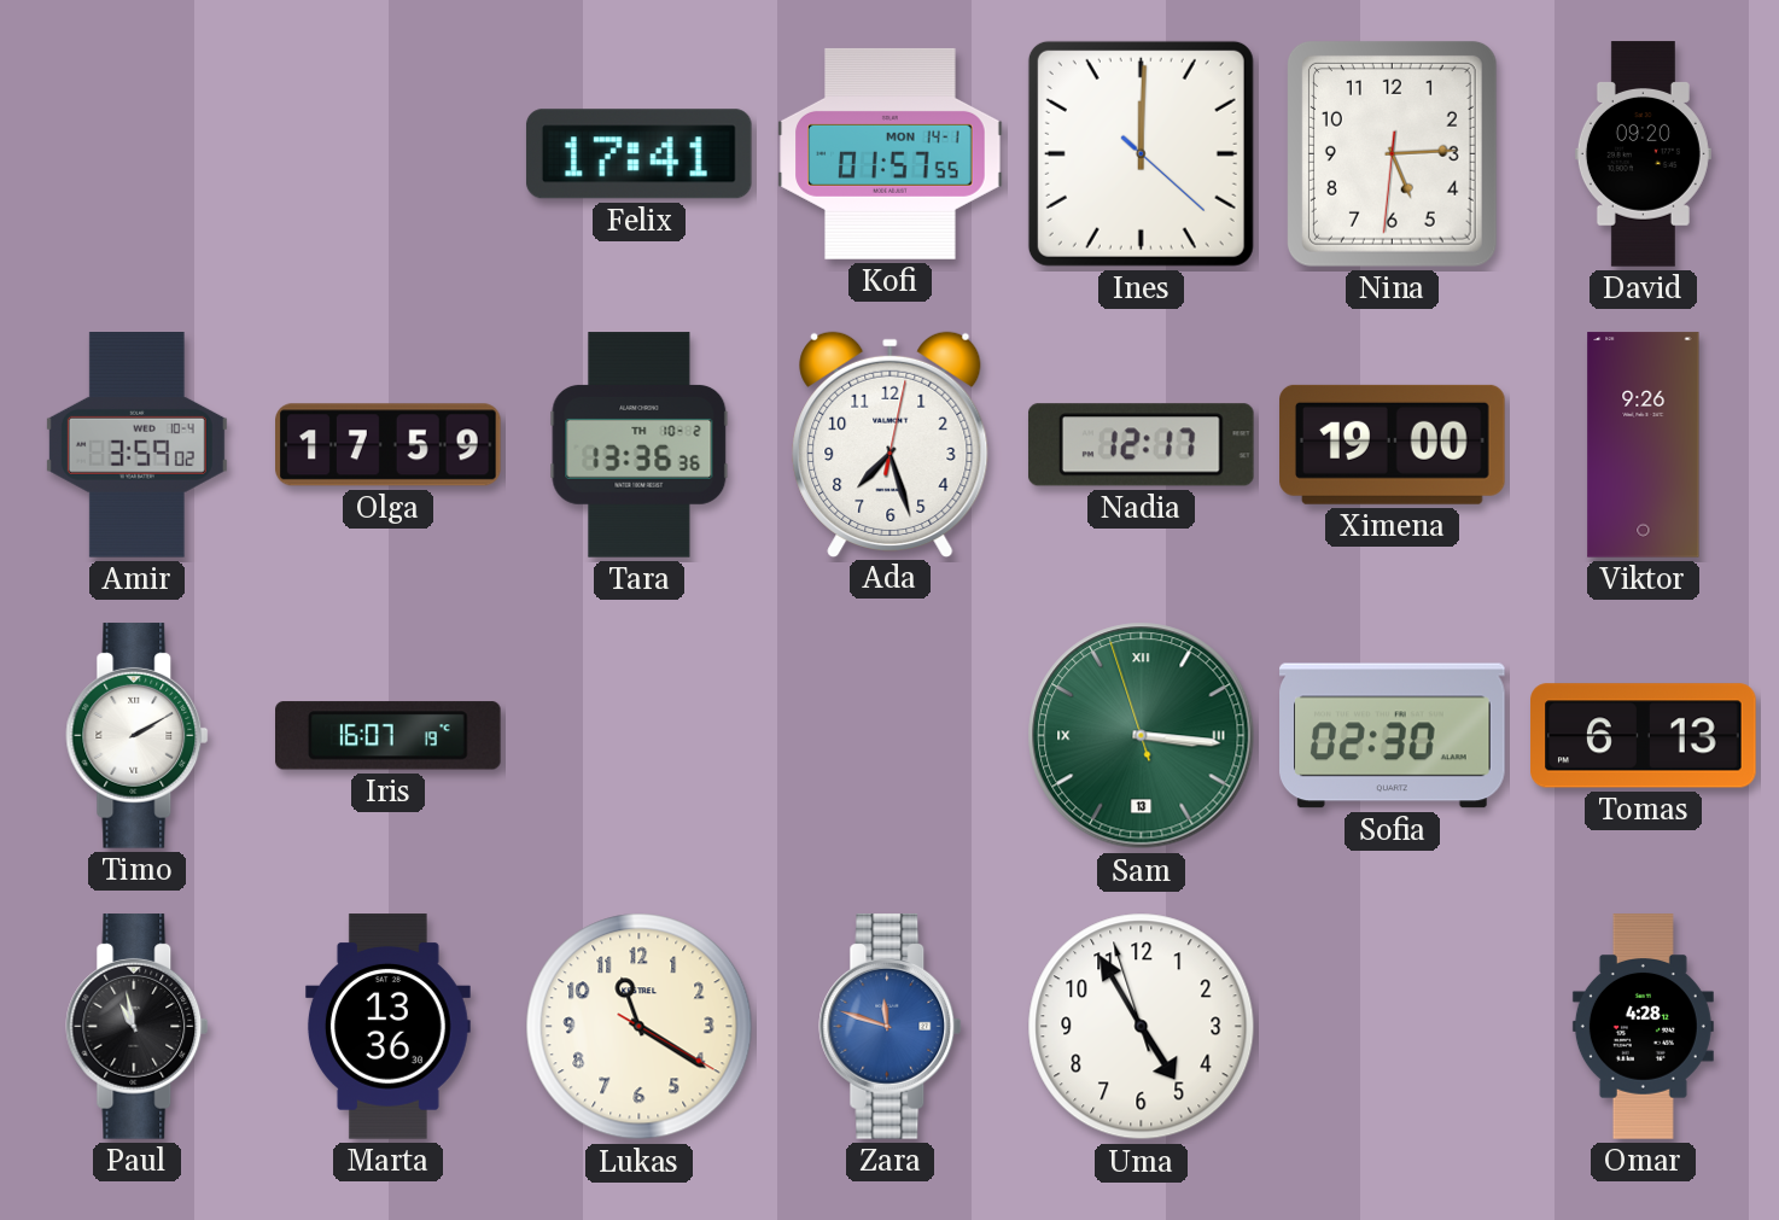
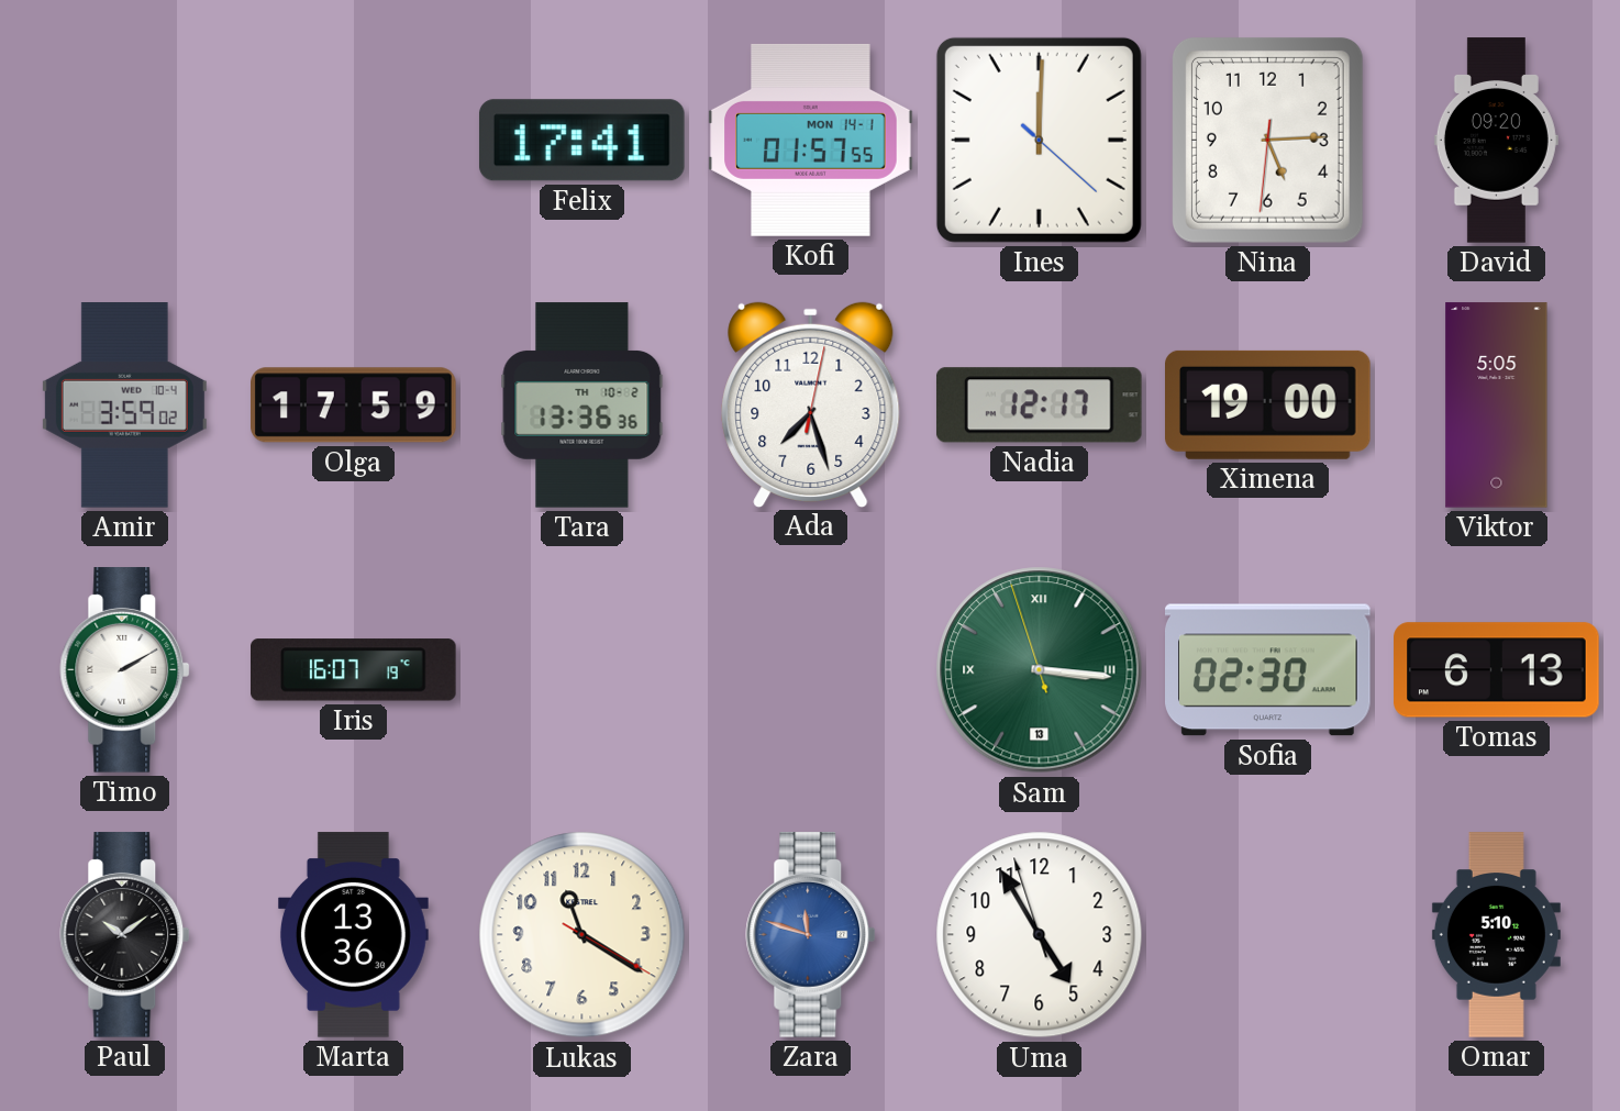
Viktor: 9:26 -> 5:05 (1497, 405)
Paul: 10:58 -> 10:09 (125, 935)
Omar: 4:28 -> 5:10 (1496, 935)
